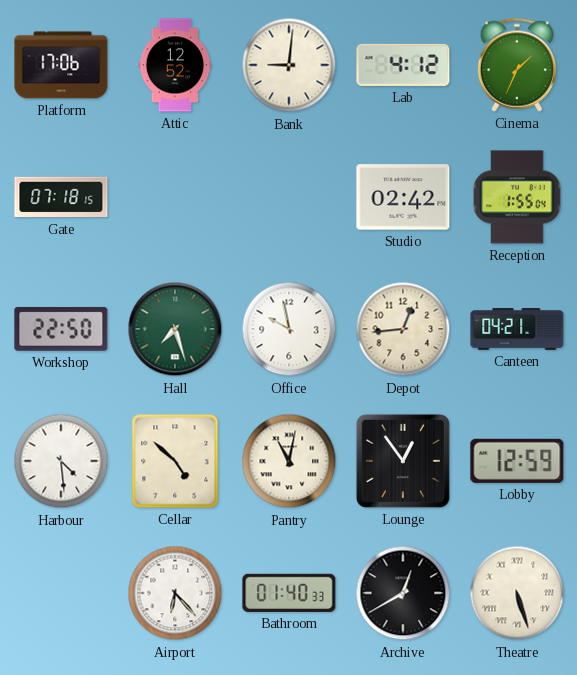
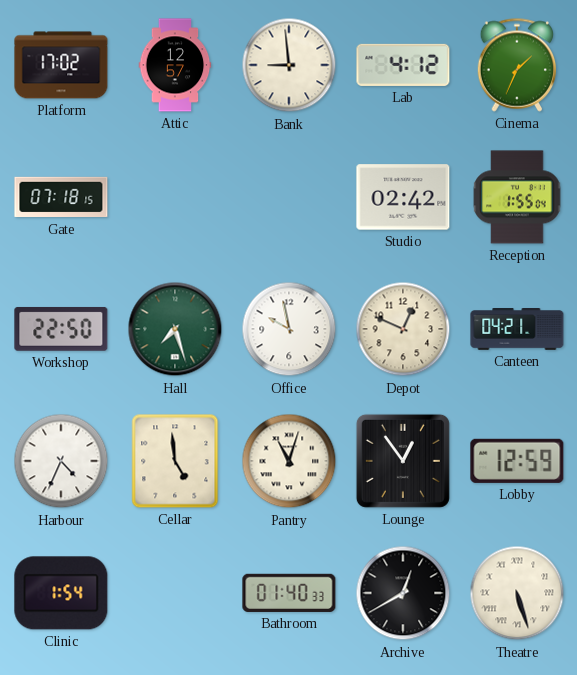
Platform: 17:06 -> 17:02 (61, 65)
Attic: 12:52 -> 12:57 (175, 65)
Bank: 9:01 -> 8:59 (289, 65)
Depot: 12:44 -> 12:49 (403, 329)
Harbour: 4:29 -> 4:34 (61, 461)
Cellar: 4:52 -> 4:59 (175, 461)
Pantry: 11:02 -> 11:03 (289, 461)
Clinic: none -> 1:54 (61, 593)
Airport: 6:23 -> none (175, 593)
